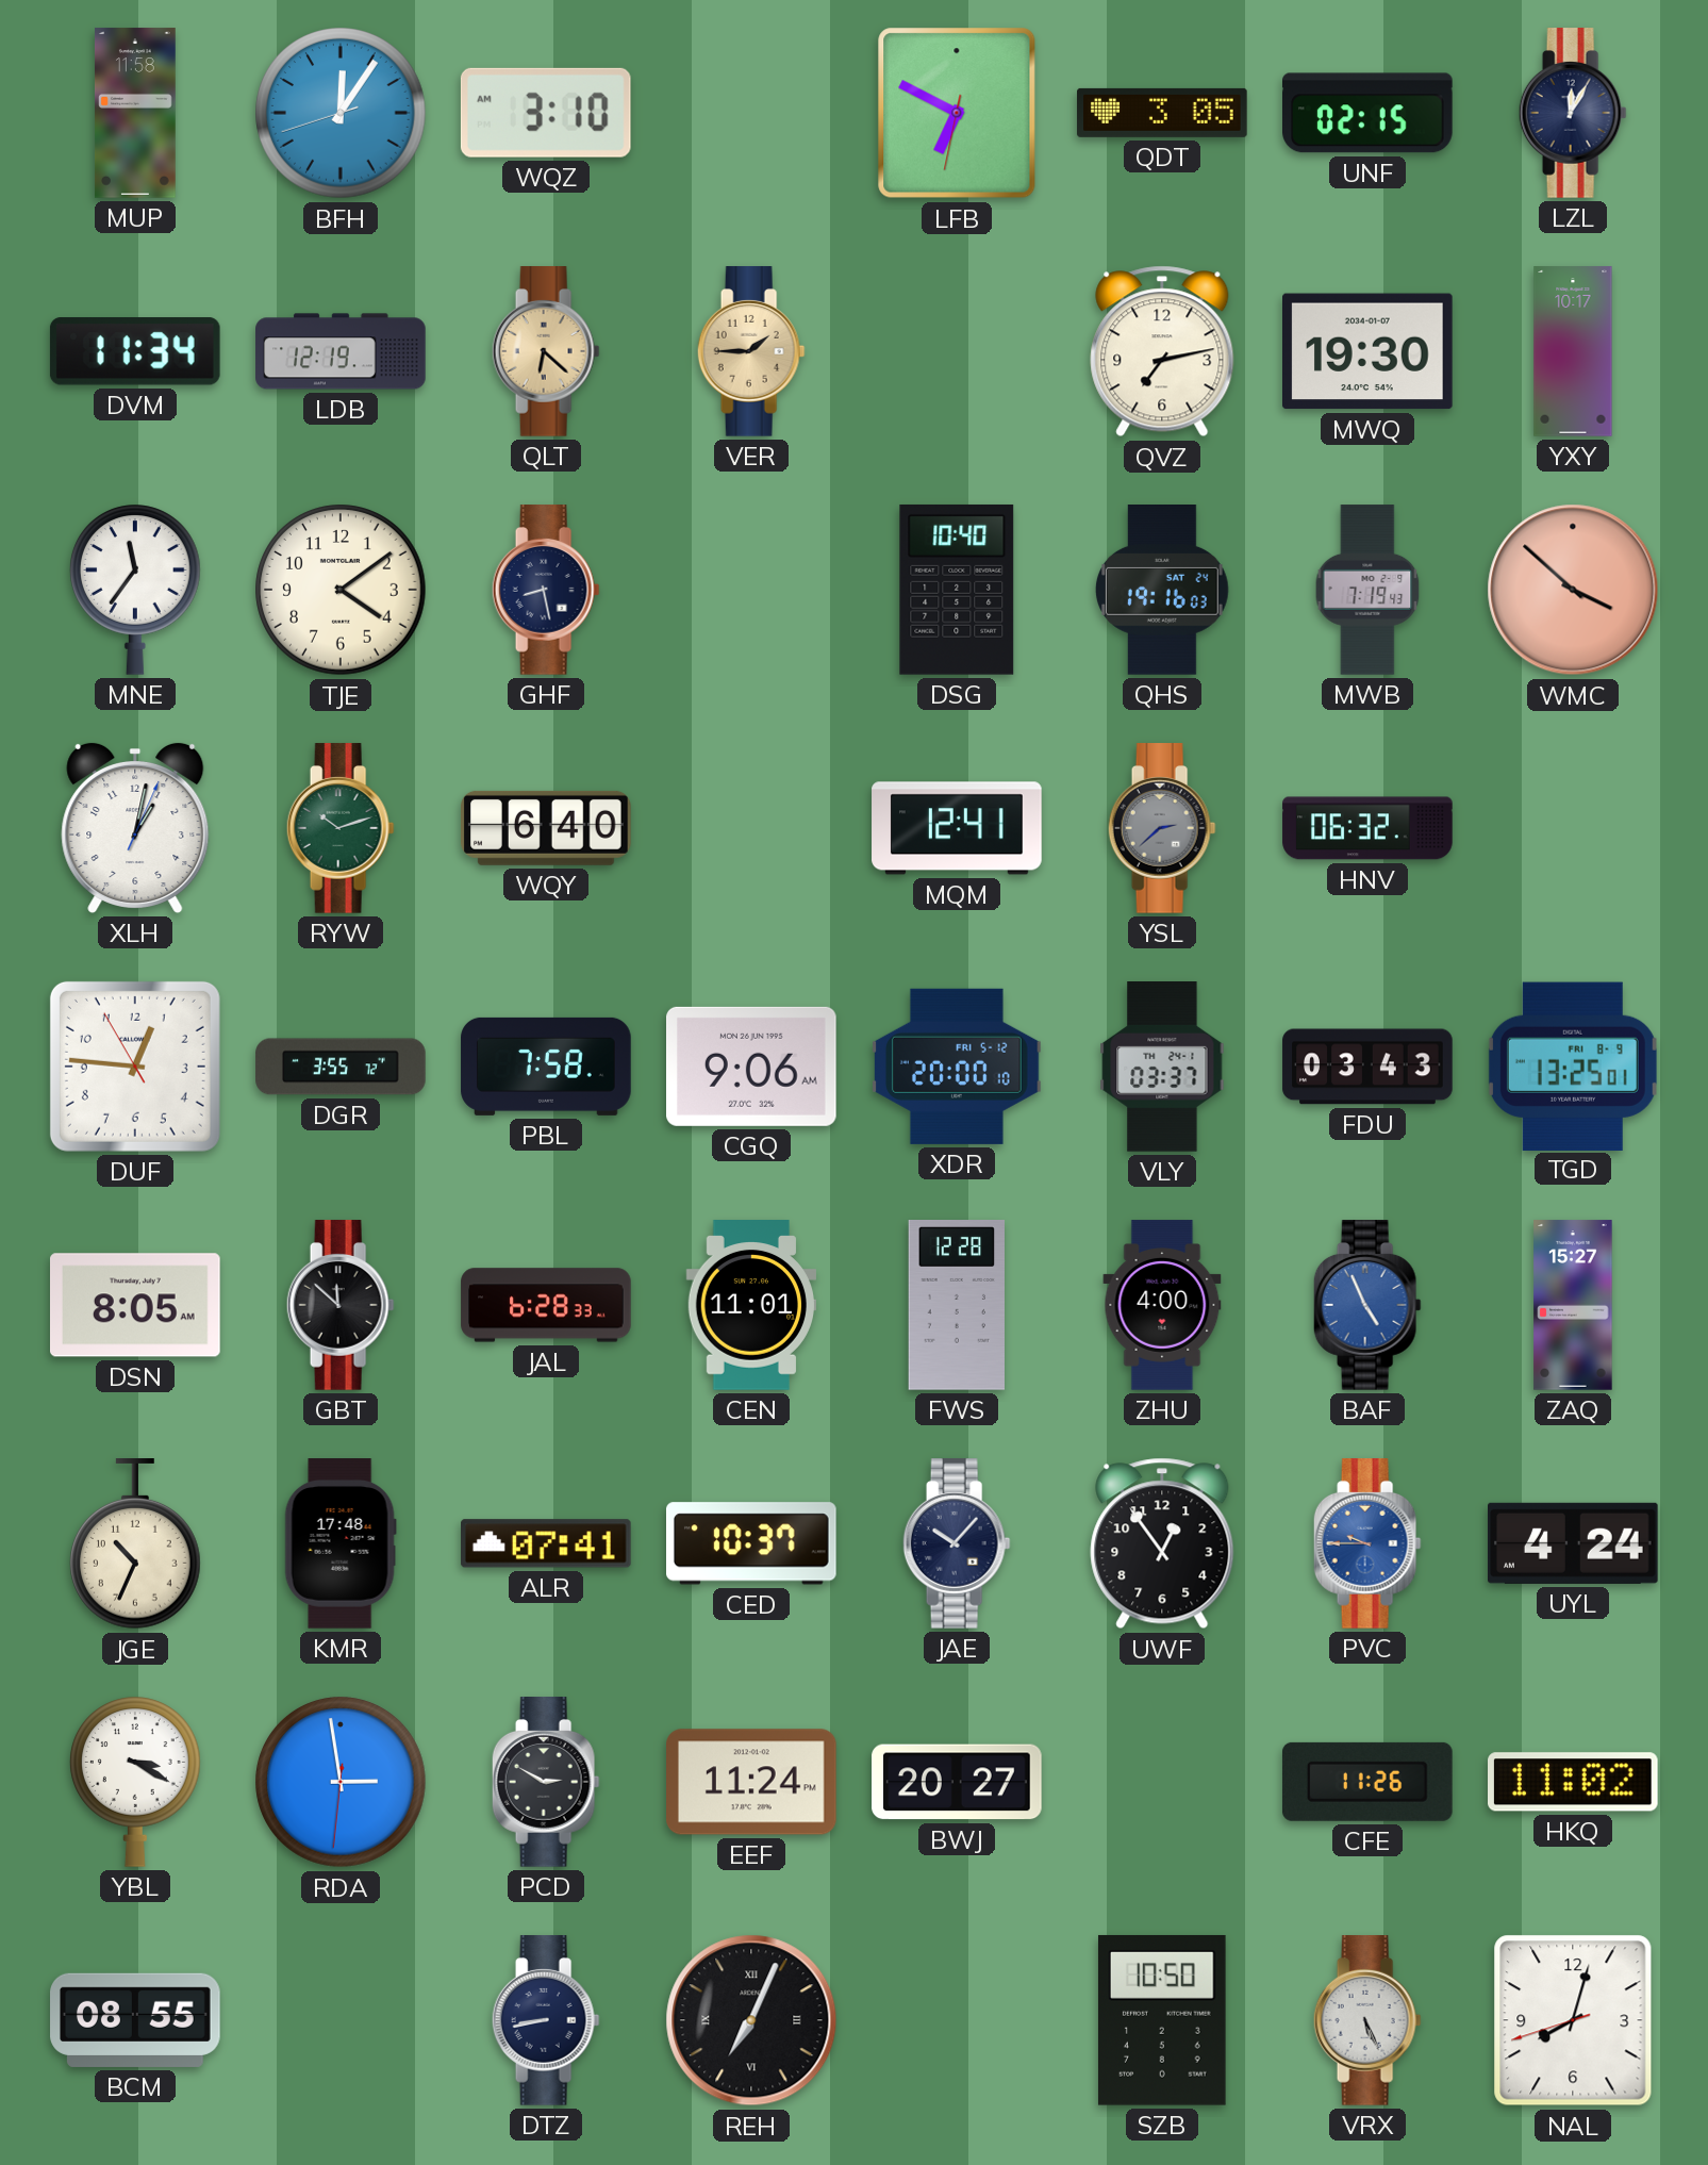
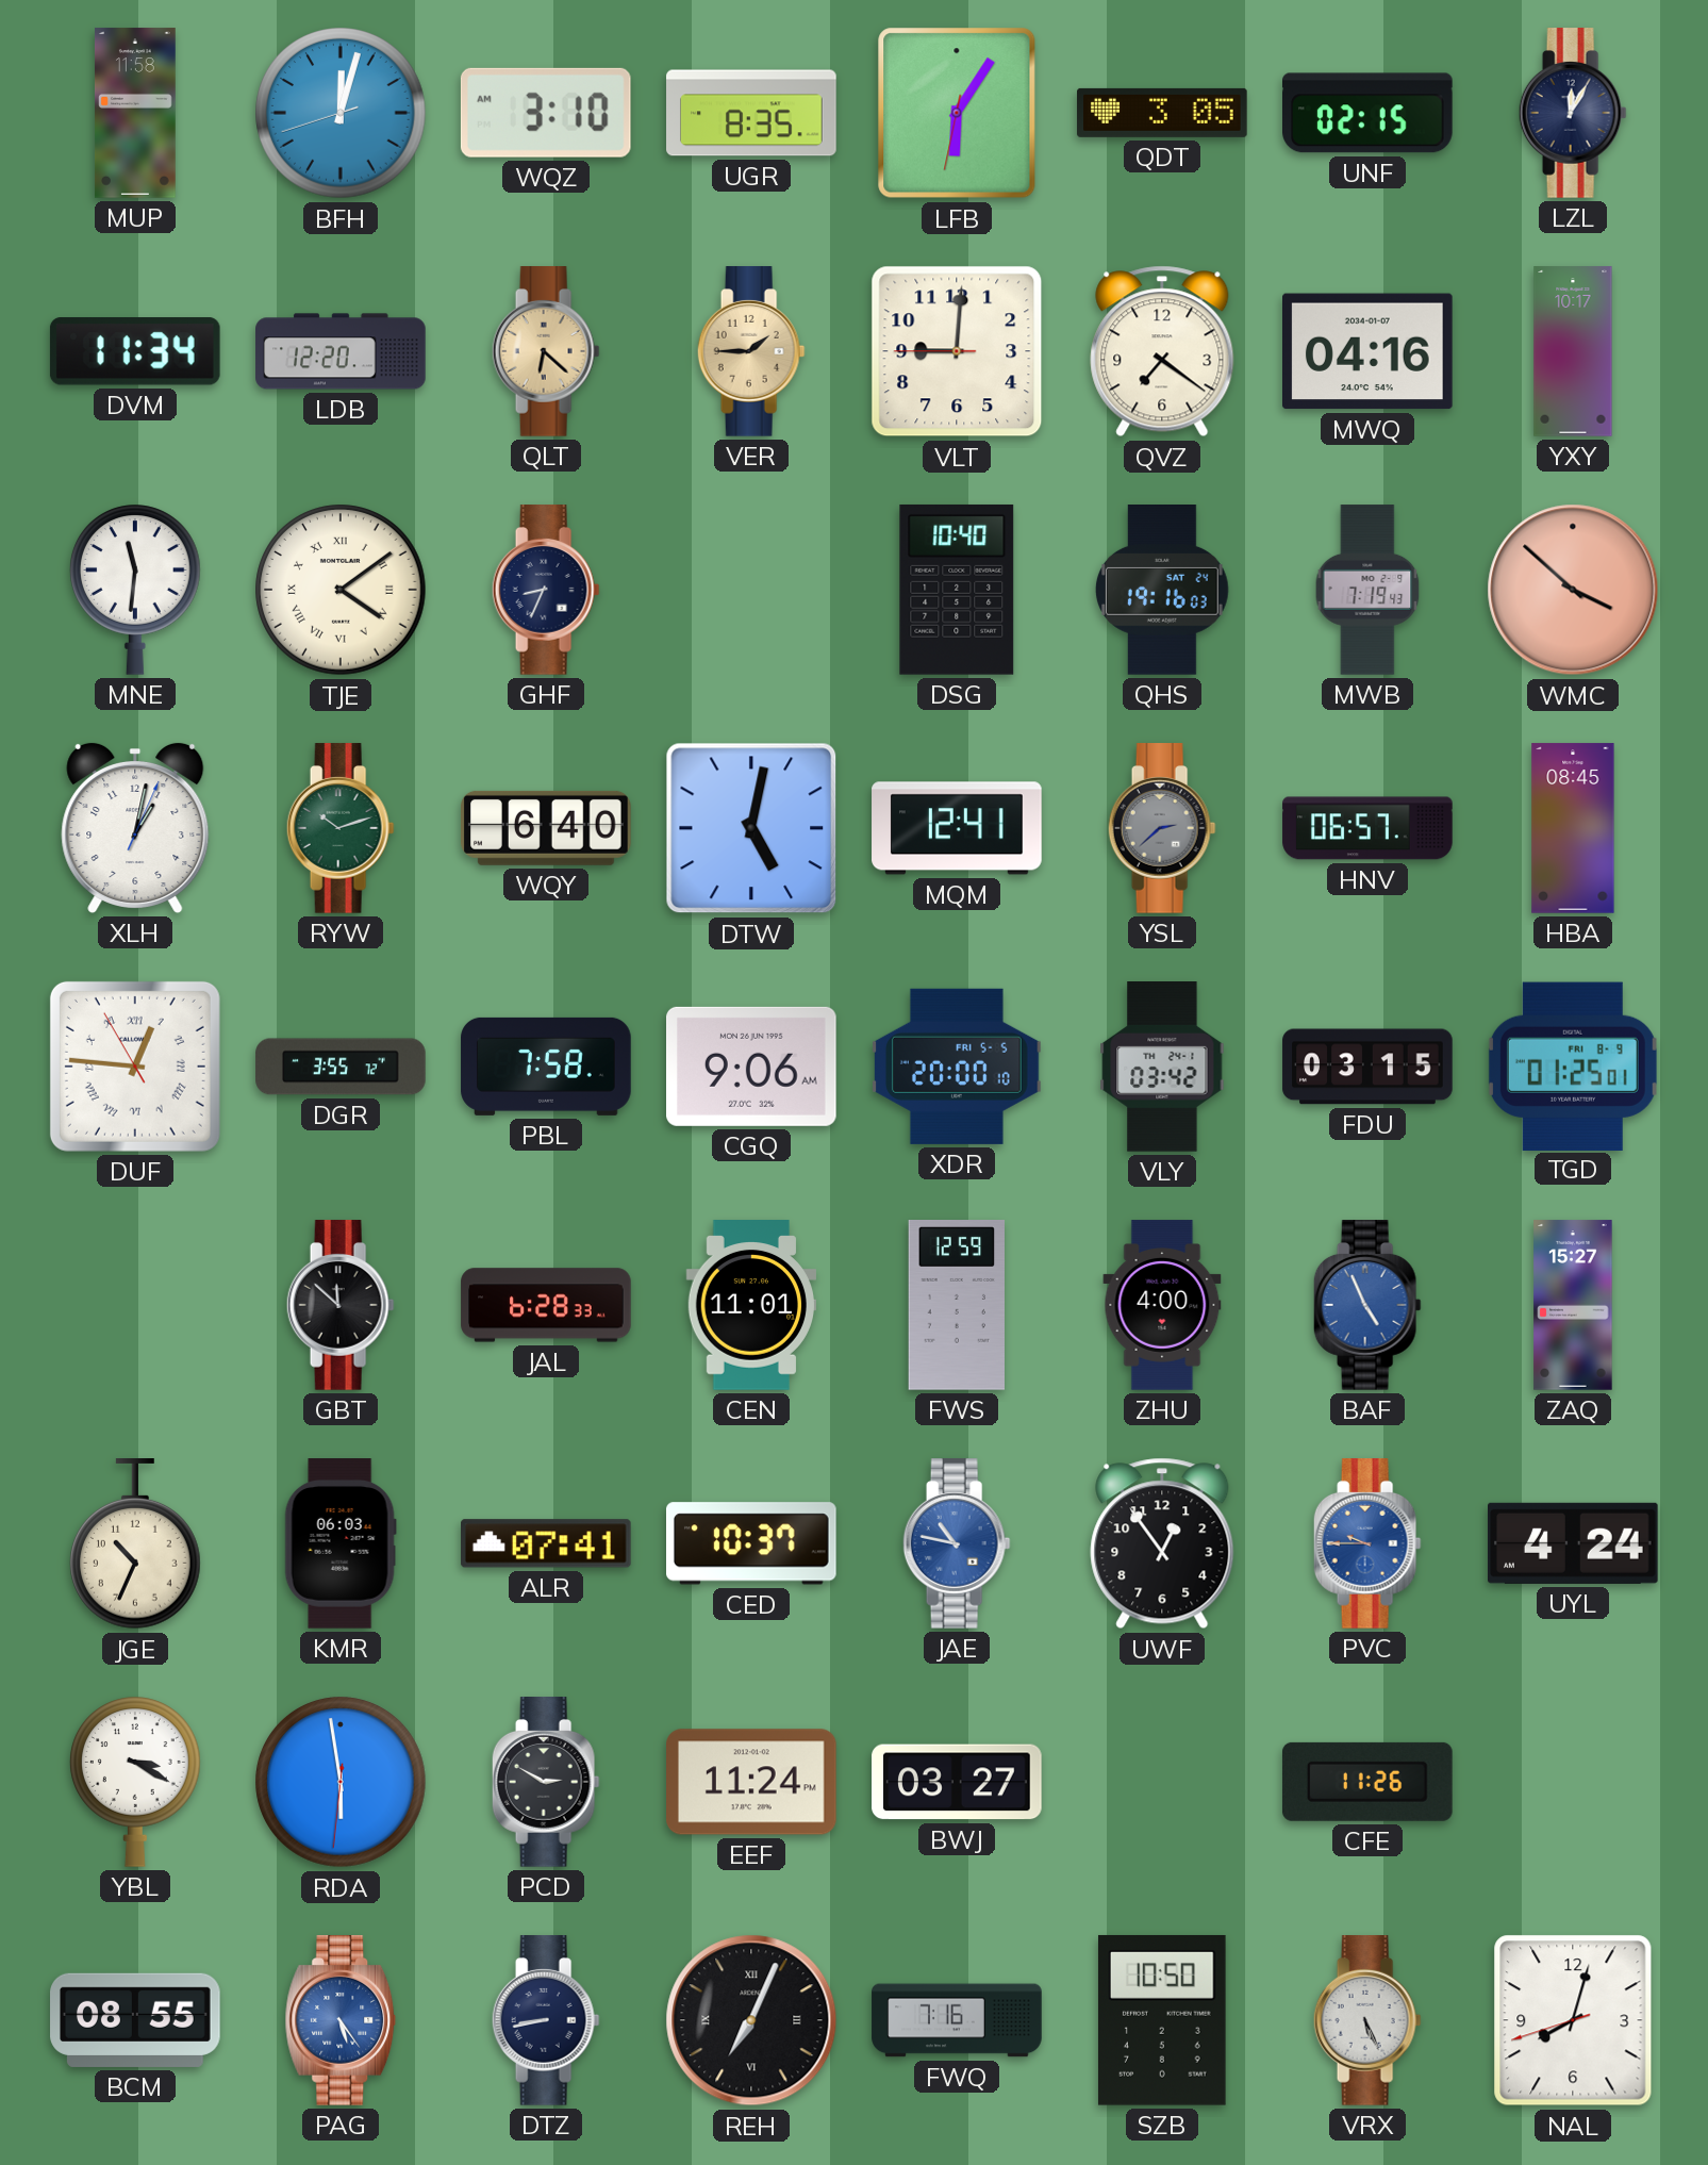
BFH: 12:05 -> 12:02 (341, 113)
UGR: none -> 8:35 (751, 113)
LFB: 6:49 -> 6:05 (957, 113)
LDB: 12:19 -> 12:20 (341, 351)
VLT: none -> 9:00 (957, 351)
QVZ: 7:13 -> 7:21 (1162, 351)
MWQ: 19:30 -> 04:16 (1369, 351)
MNE: 11:36 -> 11:31 (136, 590)
TJE numerals: Arabic -> Roman (341, 590)
GHF: 8:28 -> 8:34 (546, 590)
DTW: none -> 5:02 (751, 828)
HNV: 06:32 -> 06:57 (1367, 828)
HBA: none -> 08:45 (1573, 828)
DUF numerals: Arabic -> Roman (135, 1067)
XDR date: FRI 5-12 -> FRI 5-5 (958, 1067)
VLY: 03:37 -> 03:42 (1162, 1067)
FDU: 03:43 -> 03:15 (1367, 1067)
TGD: 13:25 -> 01:25 (1573, 1065)
DSN: 8:05 -> none (136, 1305)
FWS: 12:28 -> 12:59 (956, 1305)
KMR: 17:48 -> 06:03 (341, 1543)
JAE: 10:07 -> 10:47 (957, 1543)
JAE dial: navy -> blue (957, 1543)
RDA: 2:58 -> 5:58 (341, 1782)
BWJ: 20:27 -> 03:27 (957, 1782)
HKQ: 11:02 -> none (1574, 1782)
PAG: none -> 5:24 (341, 2020)
FWQ: none -> 7:16 (957, 2020)
